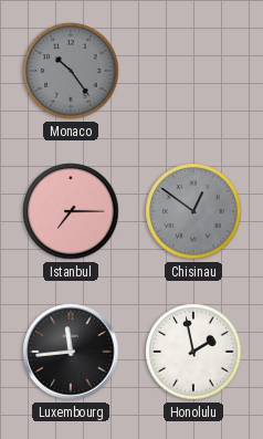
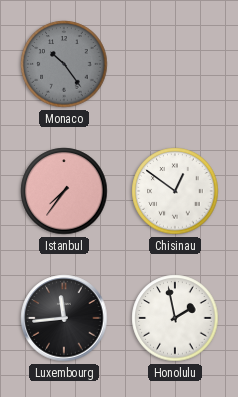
Istanbul: 7:15 -> 7:36 (64, 191)
Chisinau dial: grey -> white (175, 191)
